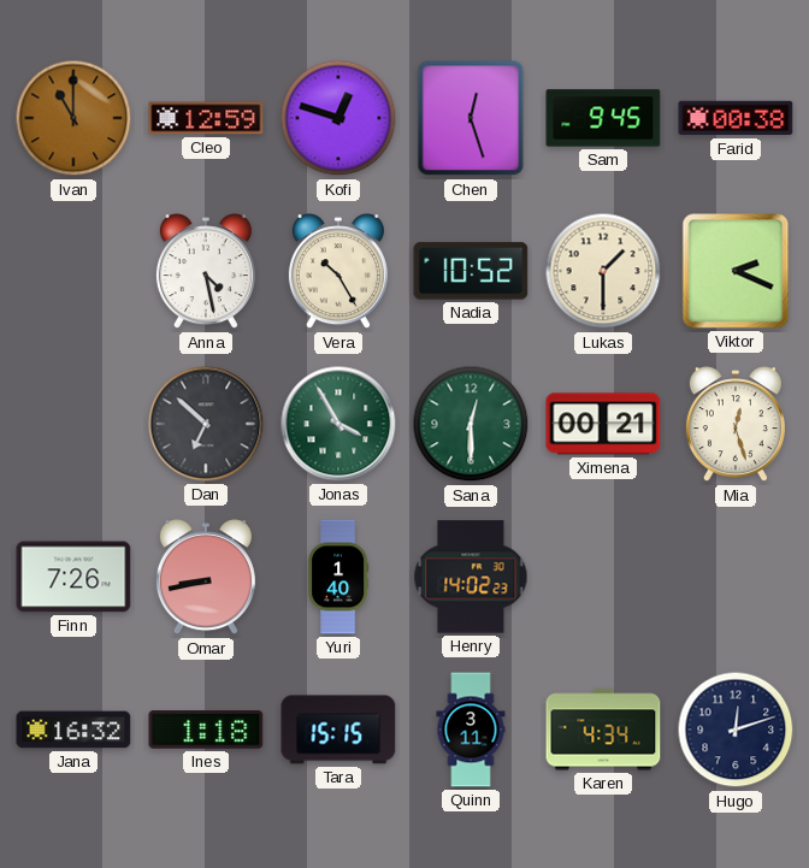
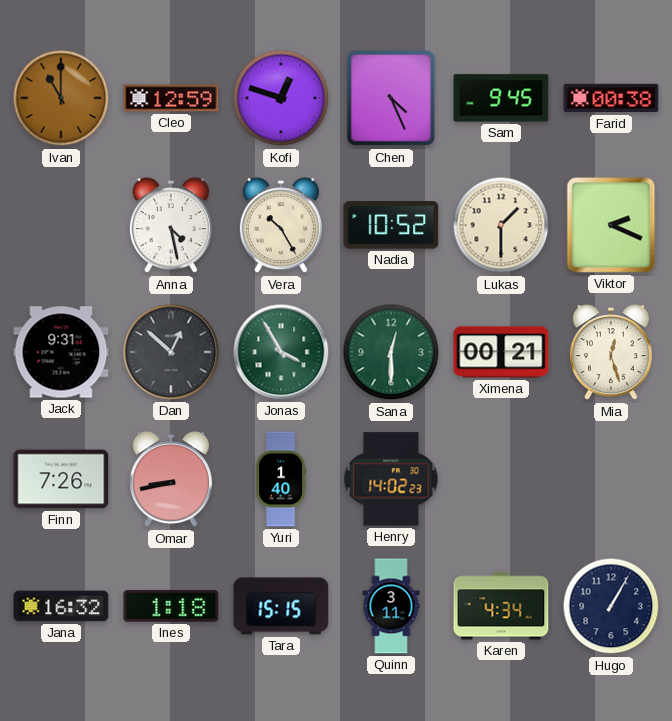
Chen: 12:27 -> 4:26 (391, 98)
Jack: none -> 9:31 (61, 352)
Dan: 6:52 -> 12:52 (171, 352)
Hugo: 12:12 -> 1:05 (611, 606)
